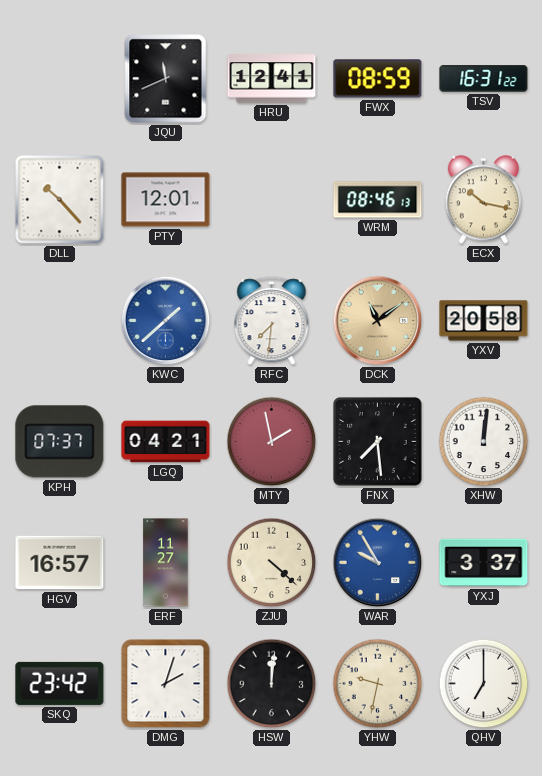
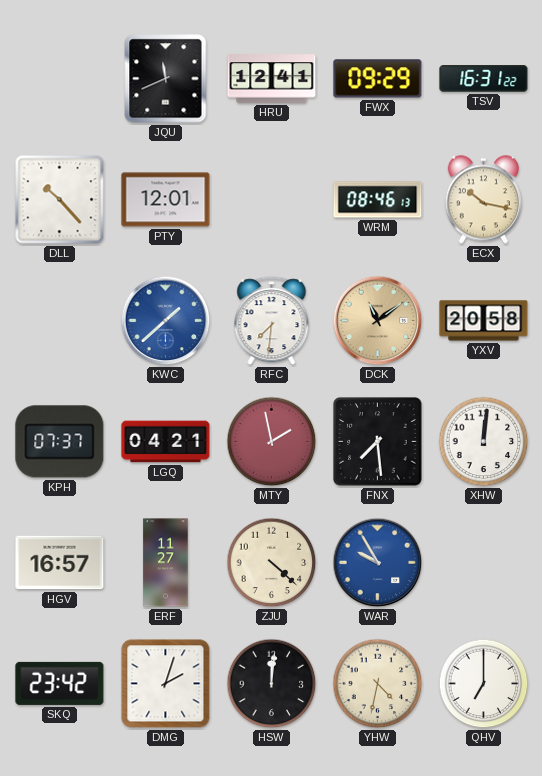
FWX: 08:59 -> 09:29 (378, 79)
YXJ: 3:37 -> none (484, 563)
YHW: 9:32 -> 4:32 (378, 684)
